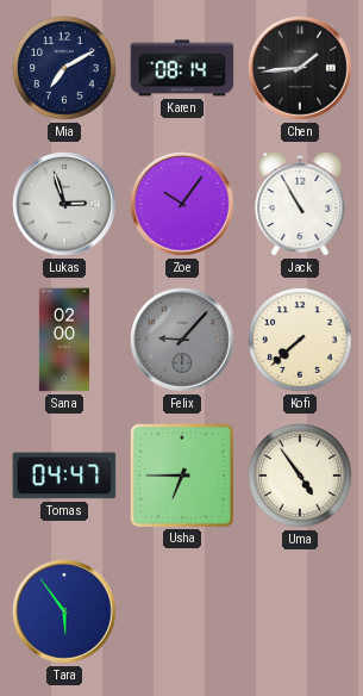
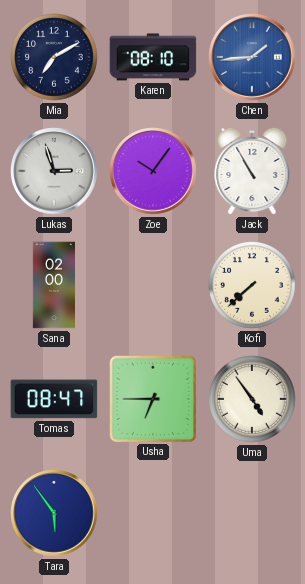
Karen: 08:14 -> 08:10 (153, 57)
Chen dial: black -> blue (252, 57)
Felix: 9:07 -> none (182, 340)
Tomas: 04:47 -> 08:47 (54, 399)
